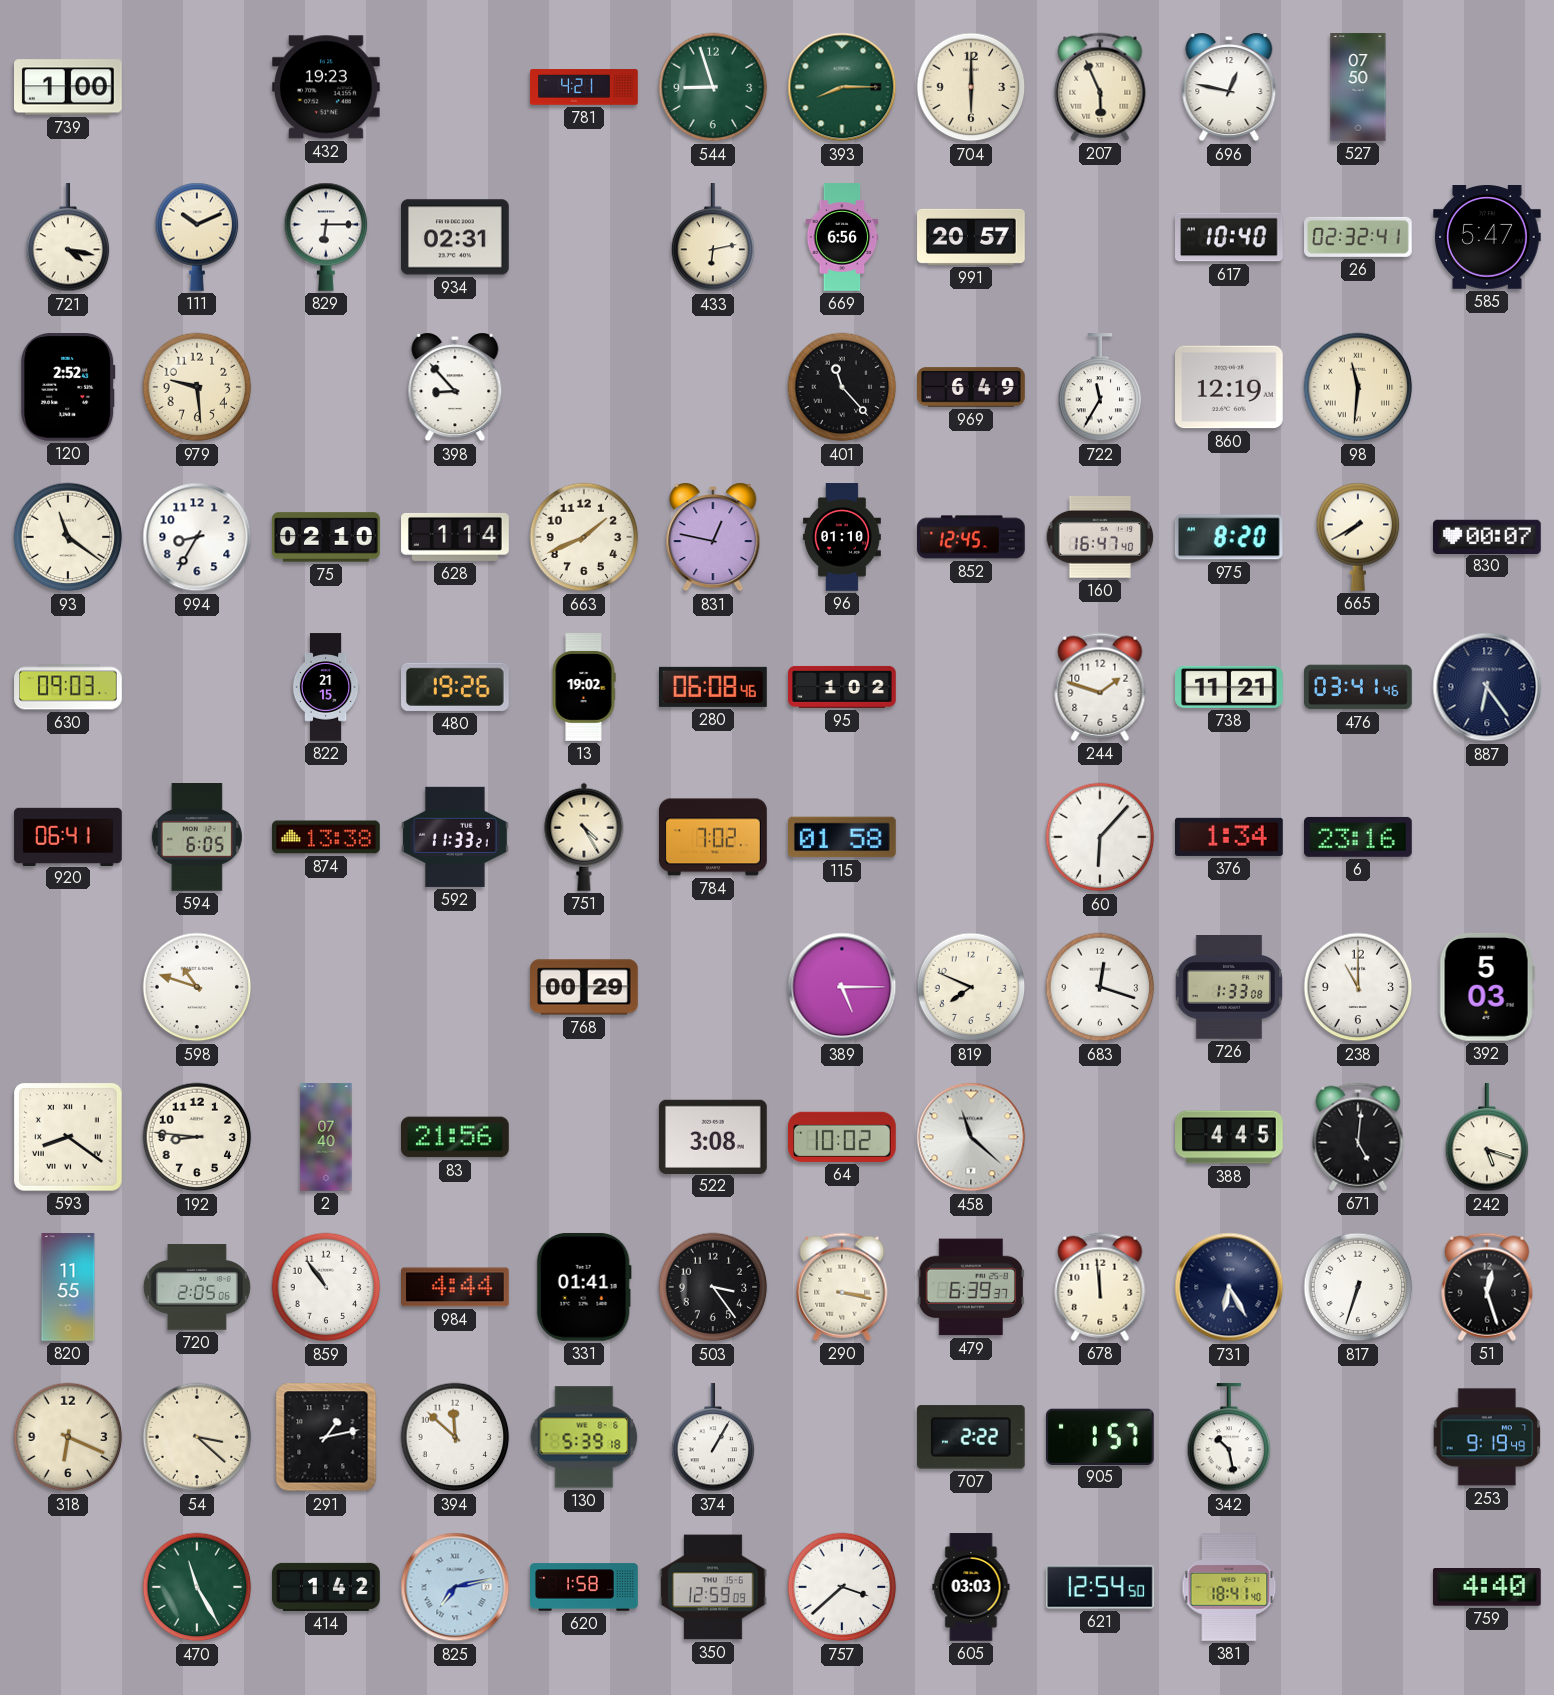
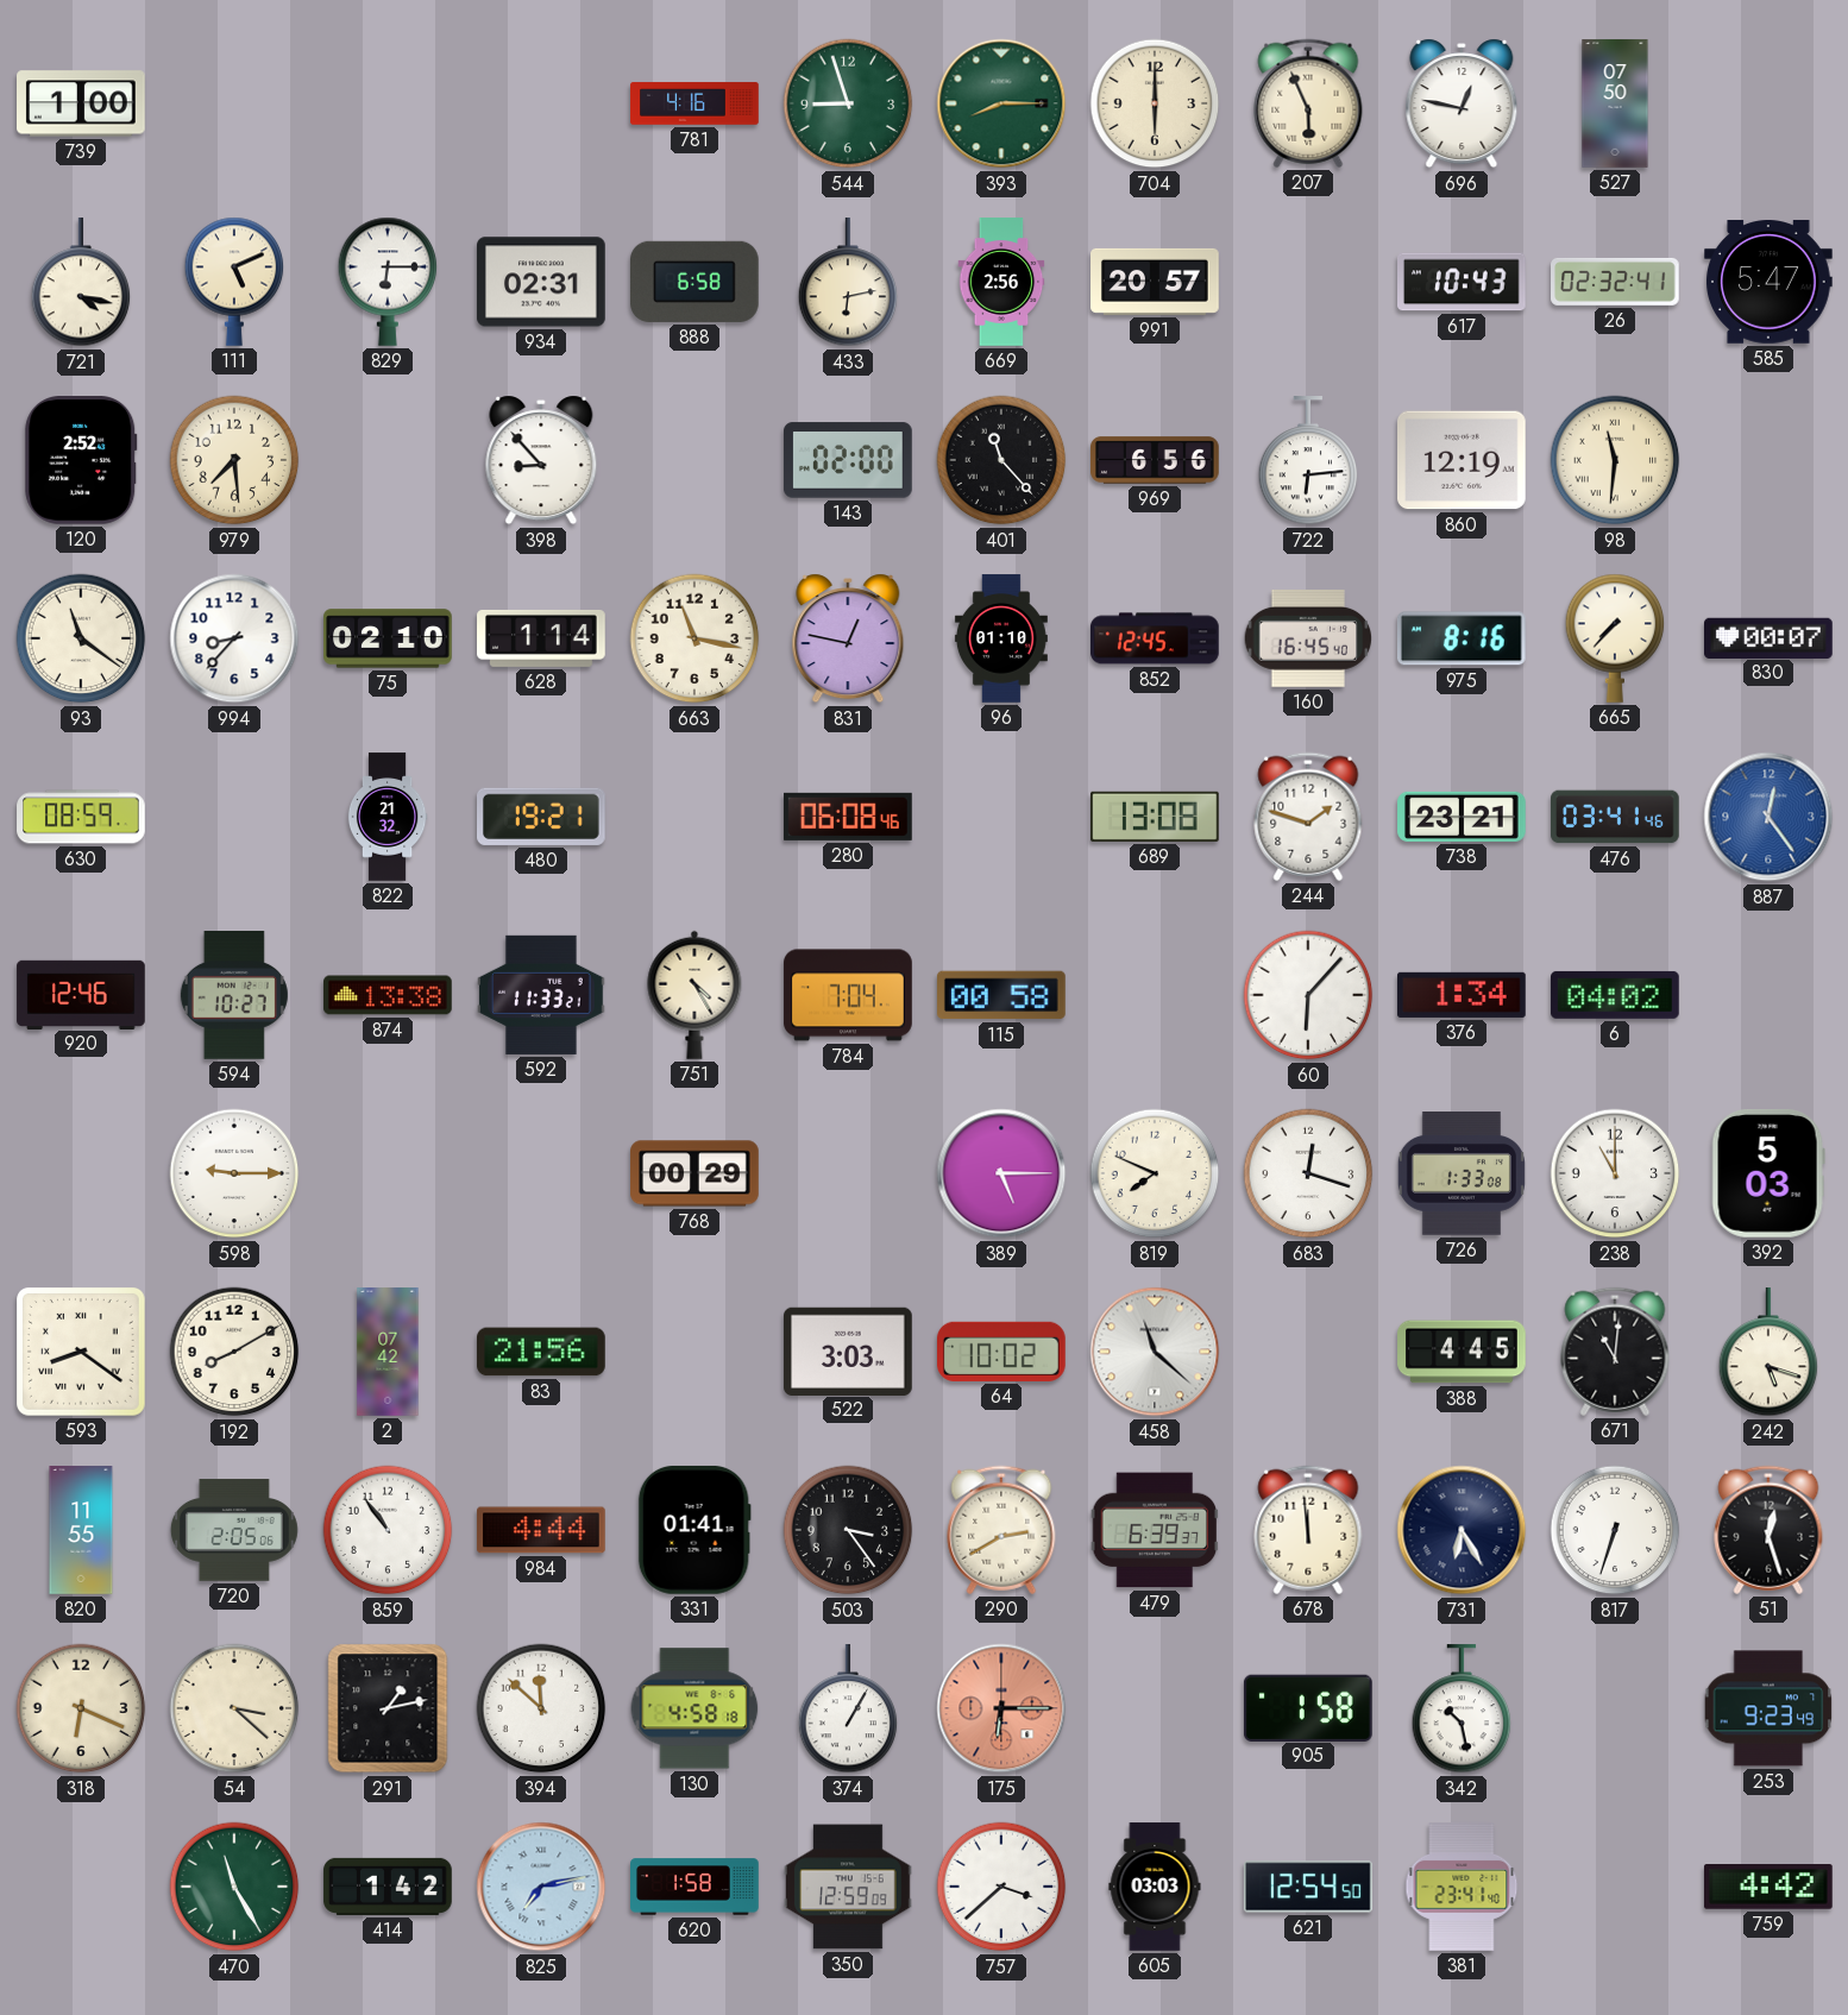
432: 19:23 -> none (327, 87)
781: 4:21 -> 4:16 (694, 103)
111: 10:11 -> 5:11 (234, 282)
888: none -> 6:58 (696, 282)
669: 6:56 -> 2:56 (1001, 282)
617: 10:40 -> 10:43 (1463, 282)
979: 9:29 -> 7:29 (234, 460)
143: none -> 02:00 (849, 460)
969: 6:49 -> 6:56 (1155, 460)
722: 11:35 -> 6:14 (1308, 461)
994: 8:35 -> 8:37 (234, 638)
663: 1:41 -> 11:17 (694, 638)
160: 16:47 -> 16:45 (1308, 638)
975: 8:20 -> 8:16 (1462, 638)
665: 7:40 -> 7:37 (1615, 638)
630: 09:03 -> 08:59 (81, 817)
822: 21:15 -> 21:32 (388, 817)
480: 19:26 -> 19:21 (542, 817)
13: 19:02 -> none (584, 687)
95: 1:02 -> none (842, 687)
689: none -> 13:08 (1156, 817)
738: 11:21 -> 23:21 (1462, 817)
887: 6:24 -> 12:24 (1768, 817)
887 dial: navy -> blue (1768, 817)
920: 06:41 -> 12:46 (81, 994)
594: 6:05 -> 10:27 (234, 996)
784: 7:02 -> 7:04 (848, 995)
115: 01:58 -> 00:58 (1002, 995)
6: 23:16 -> 04:02 (1616, 995)
598: 10:48 -> 9:15 (234, 1173)
192: 8:46 -> 8:10 (234, 1352)
2: 07:40 -> 07:42 (388, 1352)
522: 3:08 -> 3:03 (849, 1350)
671: 5:01 -> 11:01 (1615, 1352)
290: 3:17 -> 2:40 (1001, 1530)
130: 5:39 -> 4:58 (694, 1708)
175: none -> 6:15 (1001, 1708)
707: 2:22 -> none (971, 1437)
905: 1:57 -> 1:58 (1308, 1707)
253: 9:19 -> 9:23 (1768, 1708)
381: 18:41 -> 23:41 (1462, 1887)
759: 4:40 -> 4:42 (1768, 1888)
